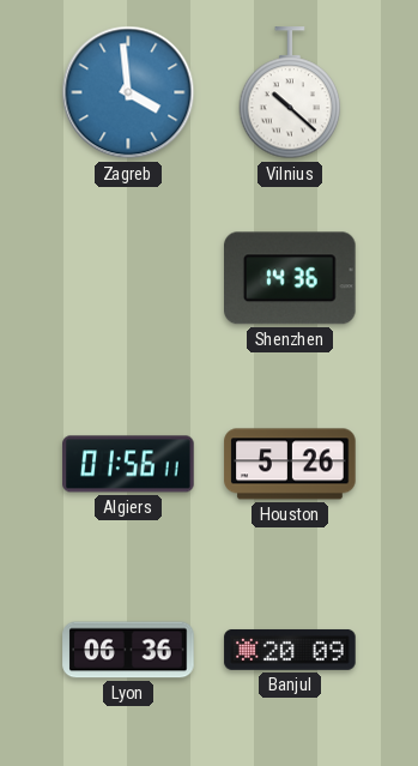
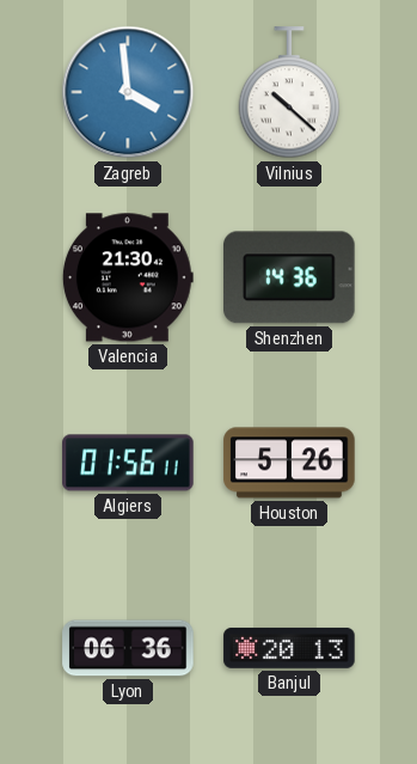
Valencia: none -> 21:30 (128, 277)
Banjul: 20:09 -> 20:13 (289, 648)
